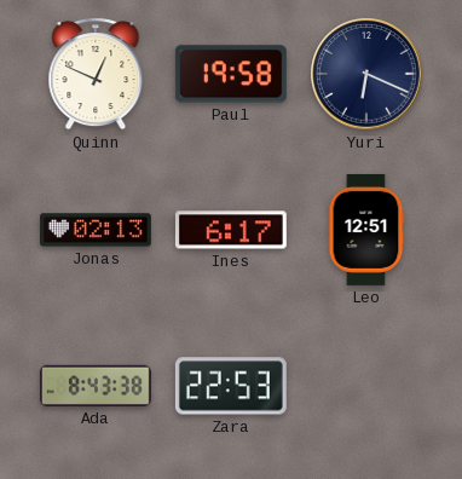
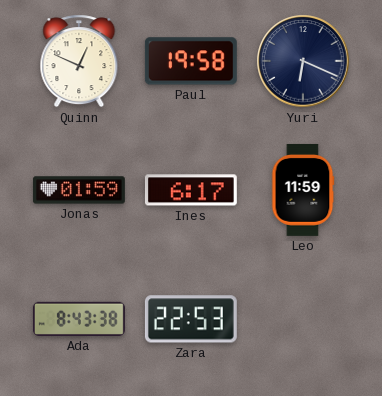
Jonas: 02:13 -> 01:59 (79, 190)
Leo: 12:51 -> 11:59 (303, 190)
